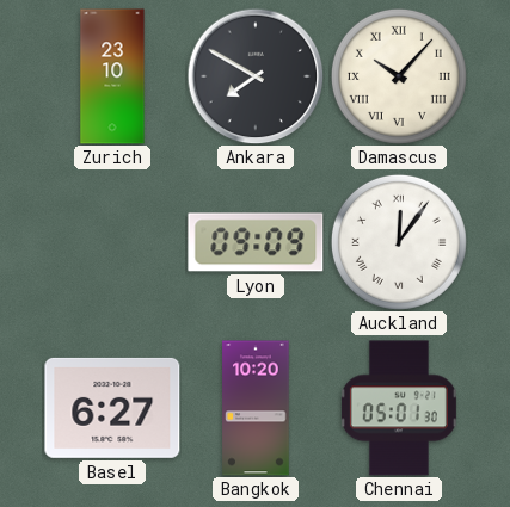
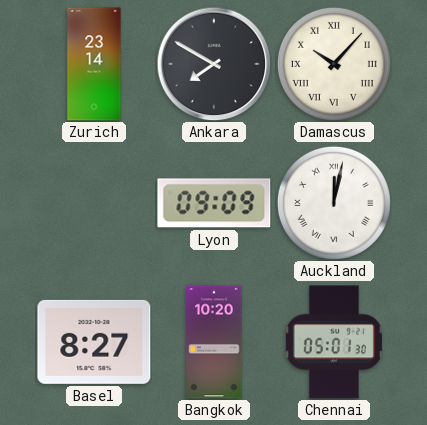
Zurich: 23:10 -> 23:14 (94, 64)
Auckland: 12:06 -> 12:02 (334, 203)
Basel: 6:27 -> 8:27 (94, 342)
